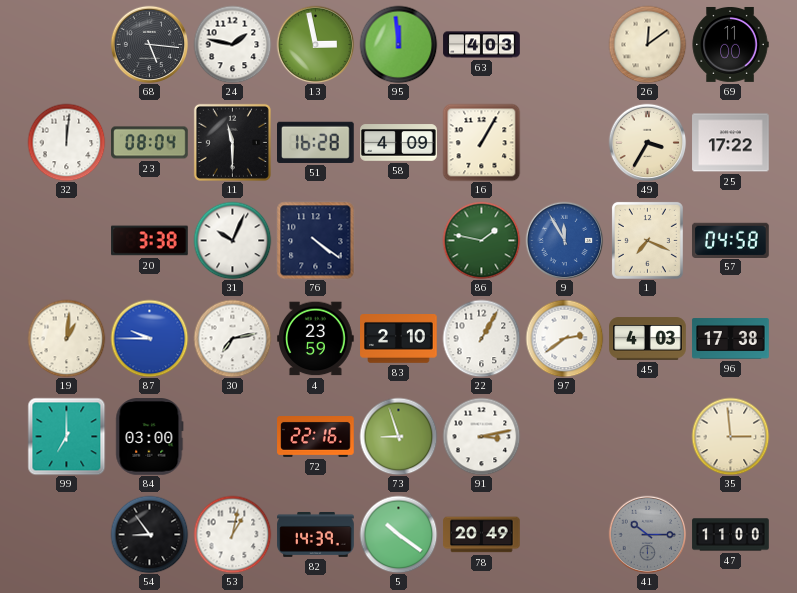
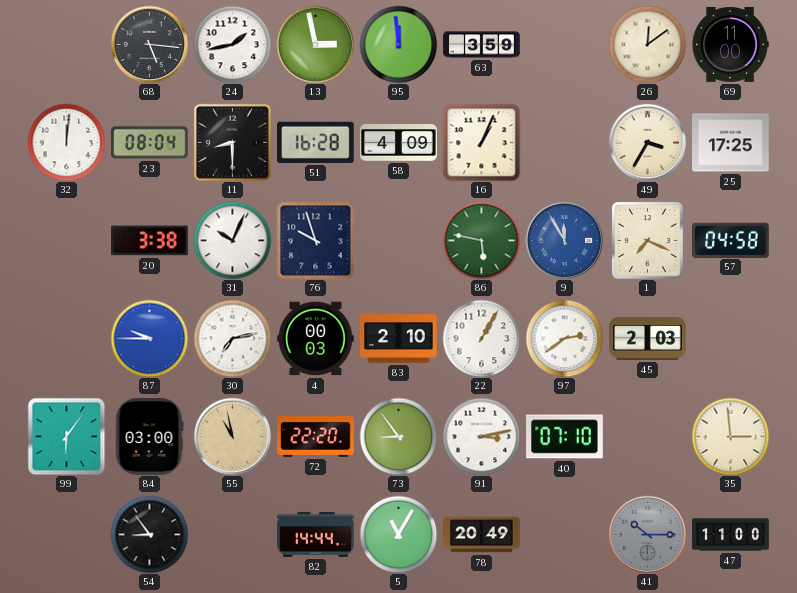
24: 1:47 -> 1:43 (232, 44)
63: 4:03 -> 3:59 (482, 45)
11: 11:30 -> 8:30 (232, 142)
16: 1:05 -> 1:04 (481, 142)
25: 17:22 -> 17:25 (731, 143)
76: 4:21 -> 9:57 (315, 240)
86: 1:47 -> 5:47 (481, 240)
19: 1:01 -> none (66, 338)
4: 23:59 -> 00:03 (316, 339)
45: 4:03 -> 2:03 (648, 339)
96: 17:38 -> none (731, 339)
99: 7:00 -> 6:06 (66, 436)
55: none -> 10:58 (232, 436)
72: 22:16 -> 22:20 (316, 437)
73: 8:57 -> 8:54 (398, 436)
40: none -> 07:10 (565, 437)
53: 1:02 -> none (232, 534)
82: 14:39 -> 14:44 (316, 534)
5: 10:21 -> 11:05 (398, 534)
